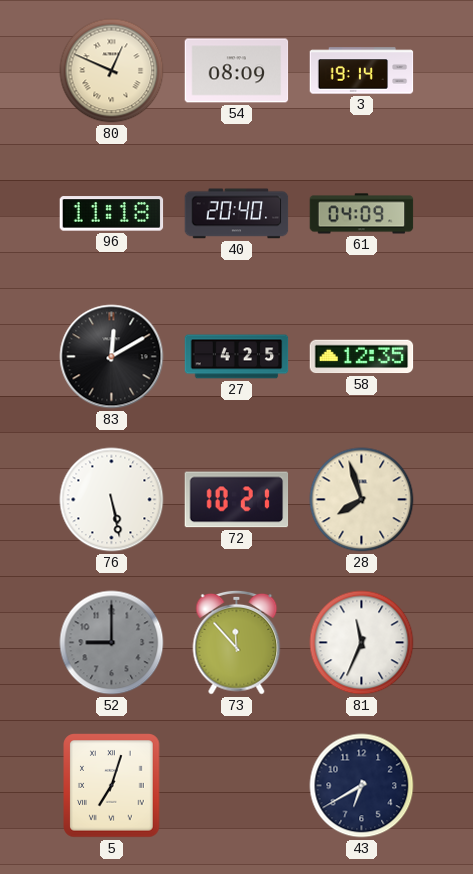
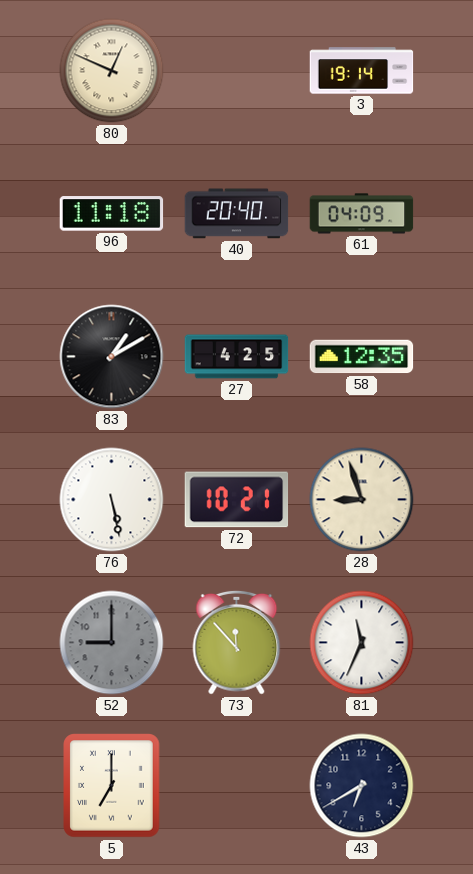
54: 08:09 -> none (237, 71)
83: 12:10 -> 1:10 (112, 357)
28: 7:57 -> 8:57 (362, 500)
5: 7:03 -> 7:00 (112, 786)
